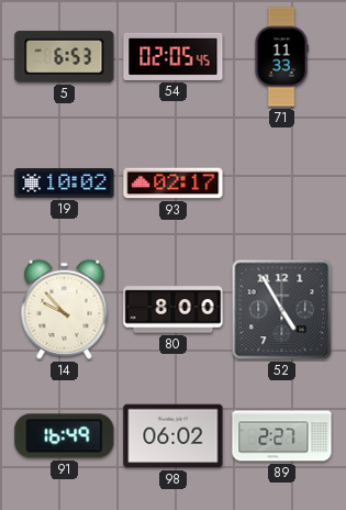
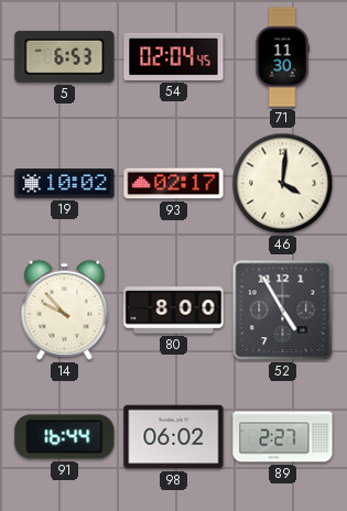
54: 02:05 -> 02:04 (174, 56)
71: 11:33 -> 11:30 (282, 57)
46: none -> 4:01 (283, 184)
91: 16:49 -> 16:44 (65, 437)
